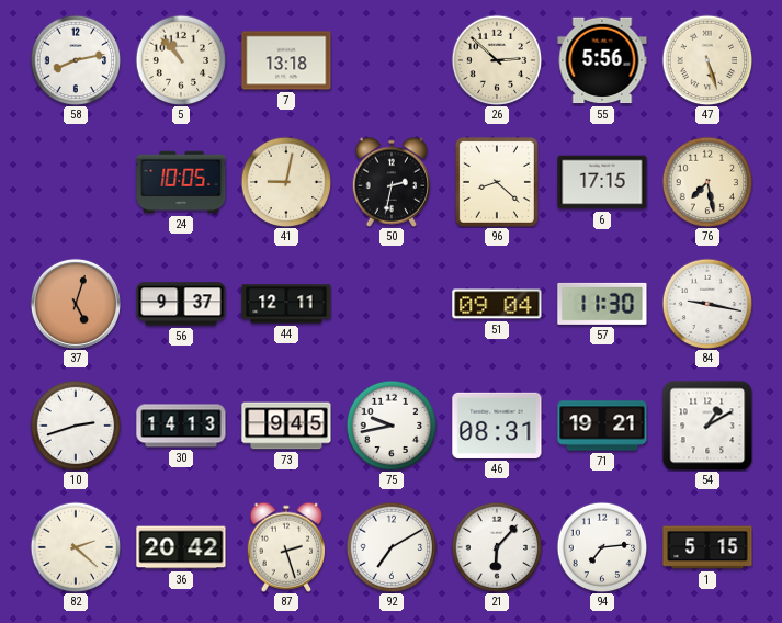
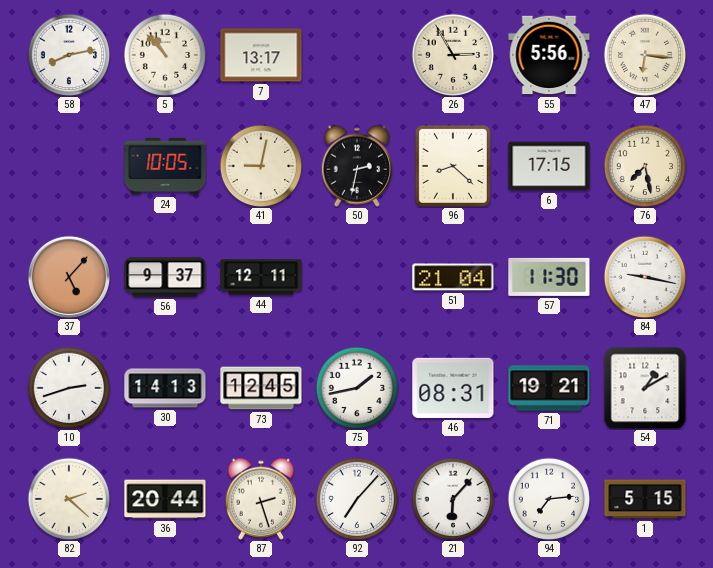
7: 13:18 -> 13:17 (261, 55)
26: 2:52 -> 2:55 (453, 55)
47: 5:27 -> 6:16 (645, 55)
37: 5:03 -> 5:07 (69, 277)
51: 09:04 -> 21:04 (453, 277)
73: 9:45 -> 12:45 (261, 388)
75: 9:43 -> 1:43 (357, 388)
36: 20:42 -> 20:44 (165, 499)
92: 7:10 -> 7:07 (357, 499)
